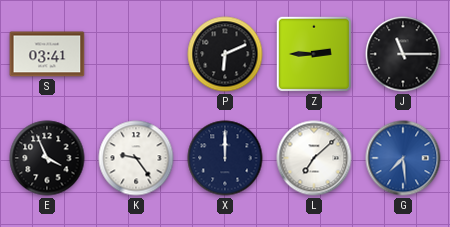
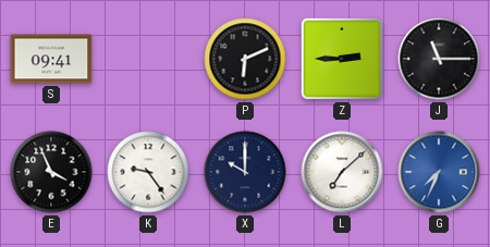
S: 03:41 -> 09:41 (51, 59)
X: 12:00 -> 10:00 (245, 172)
G: 7:29 -> 7:34 (439, 172)
